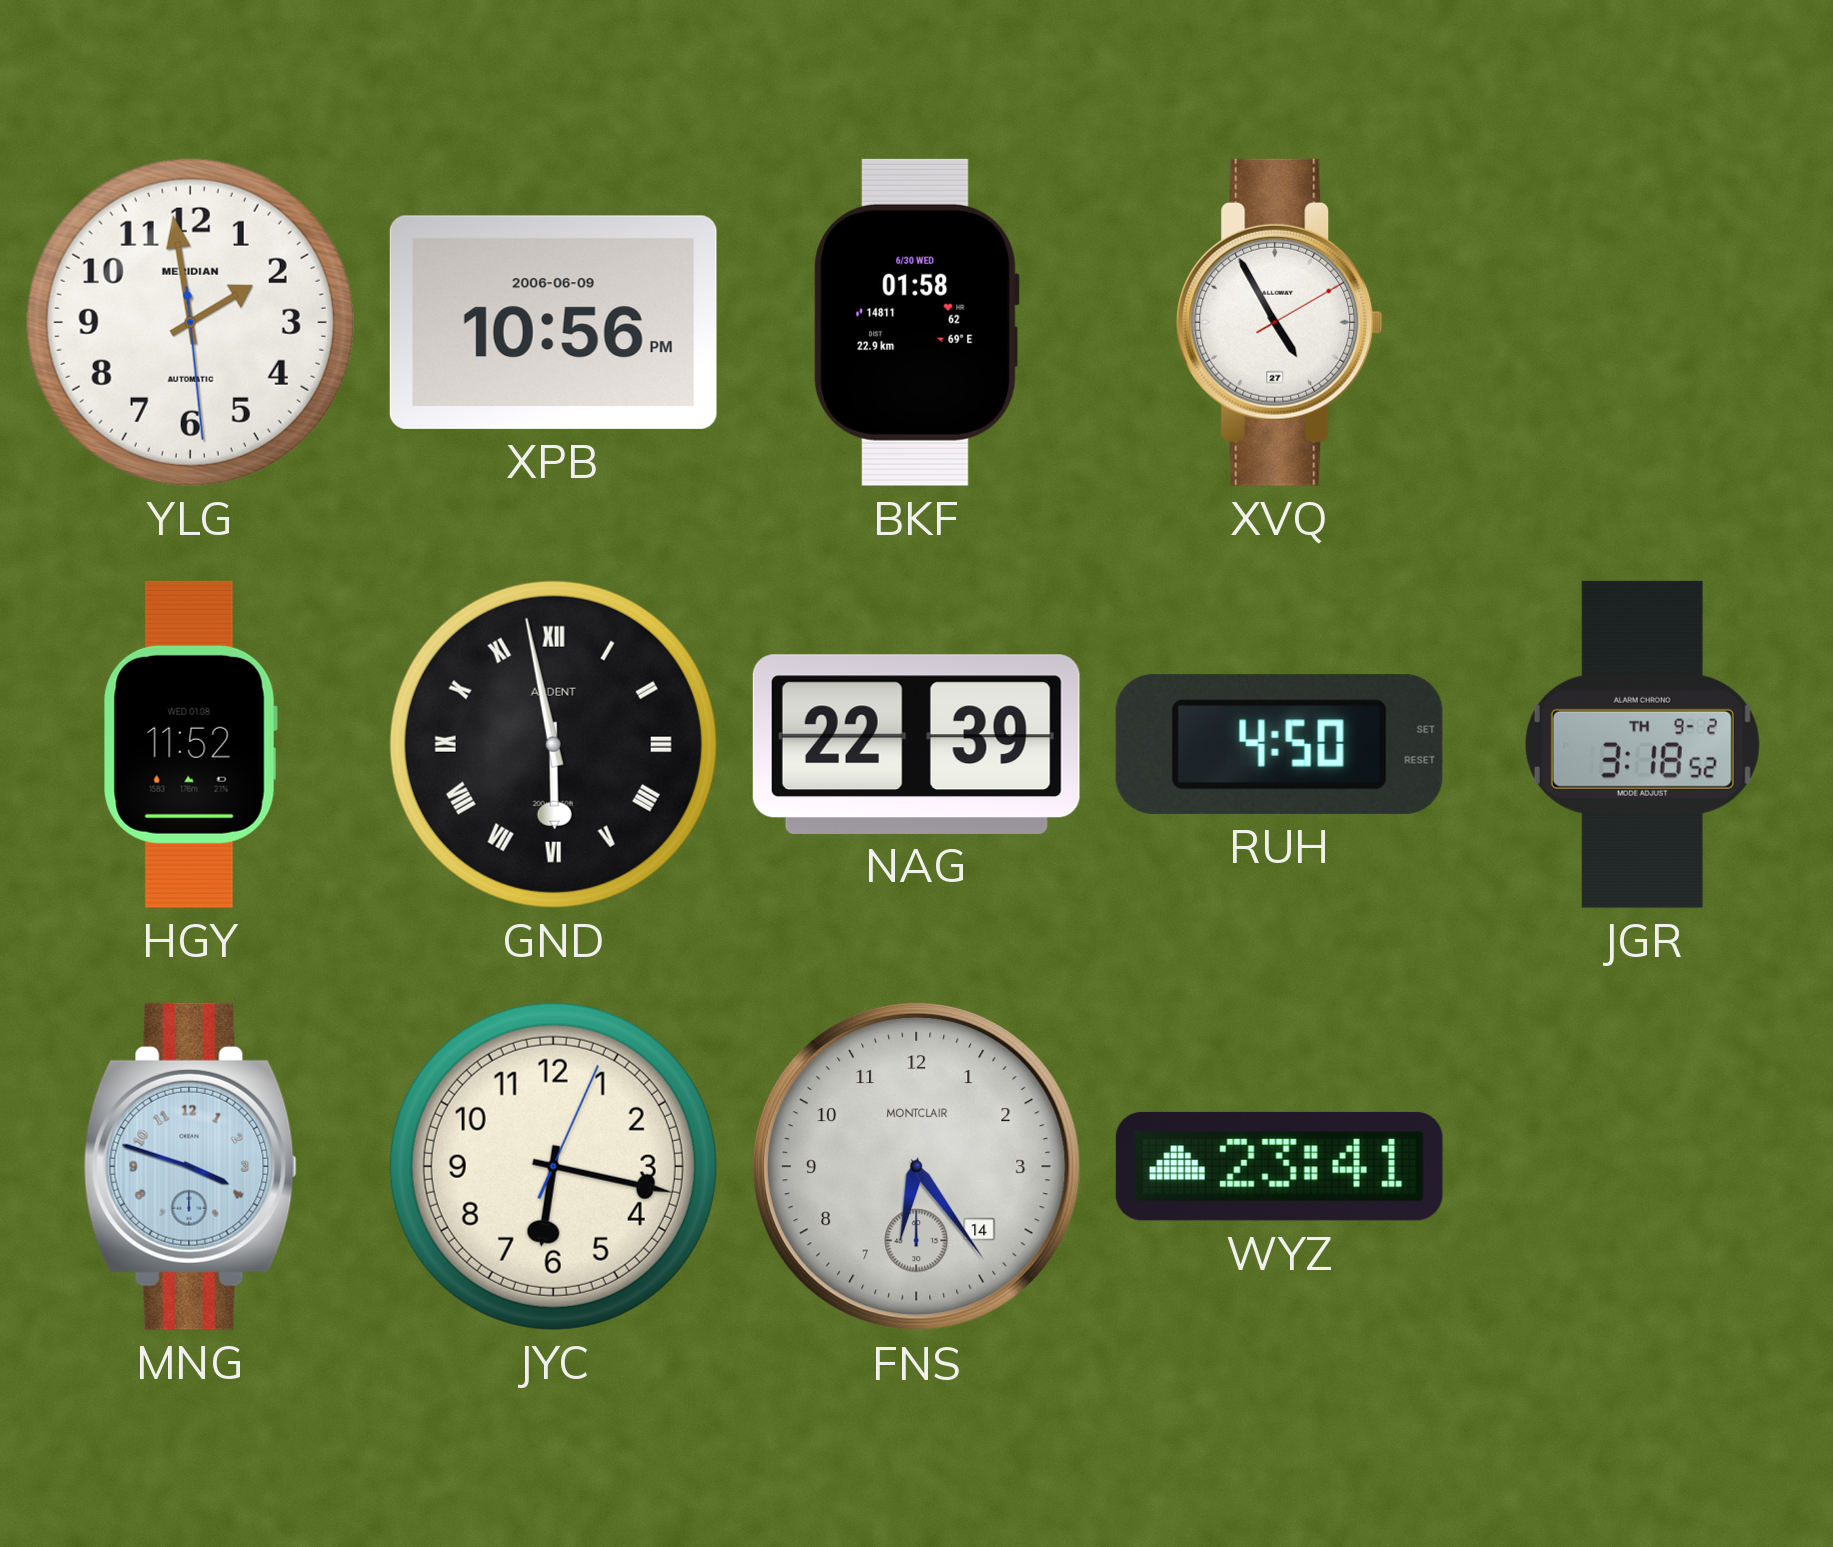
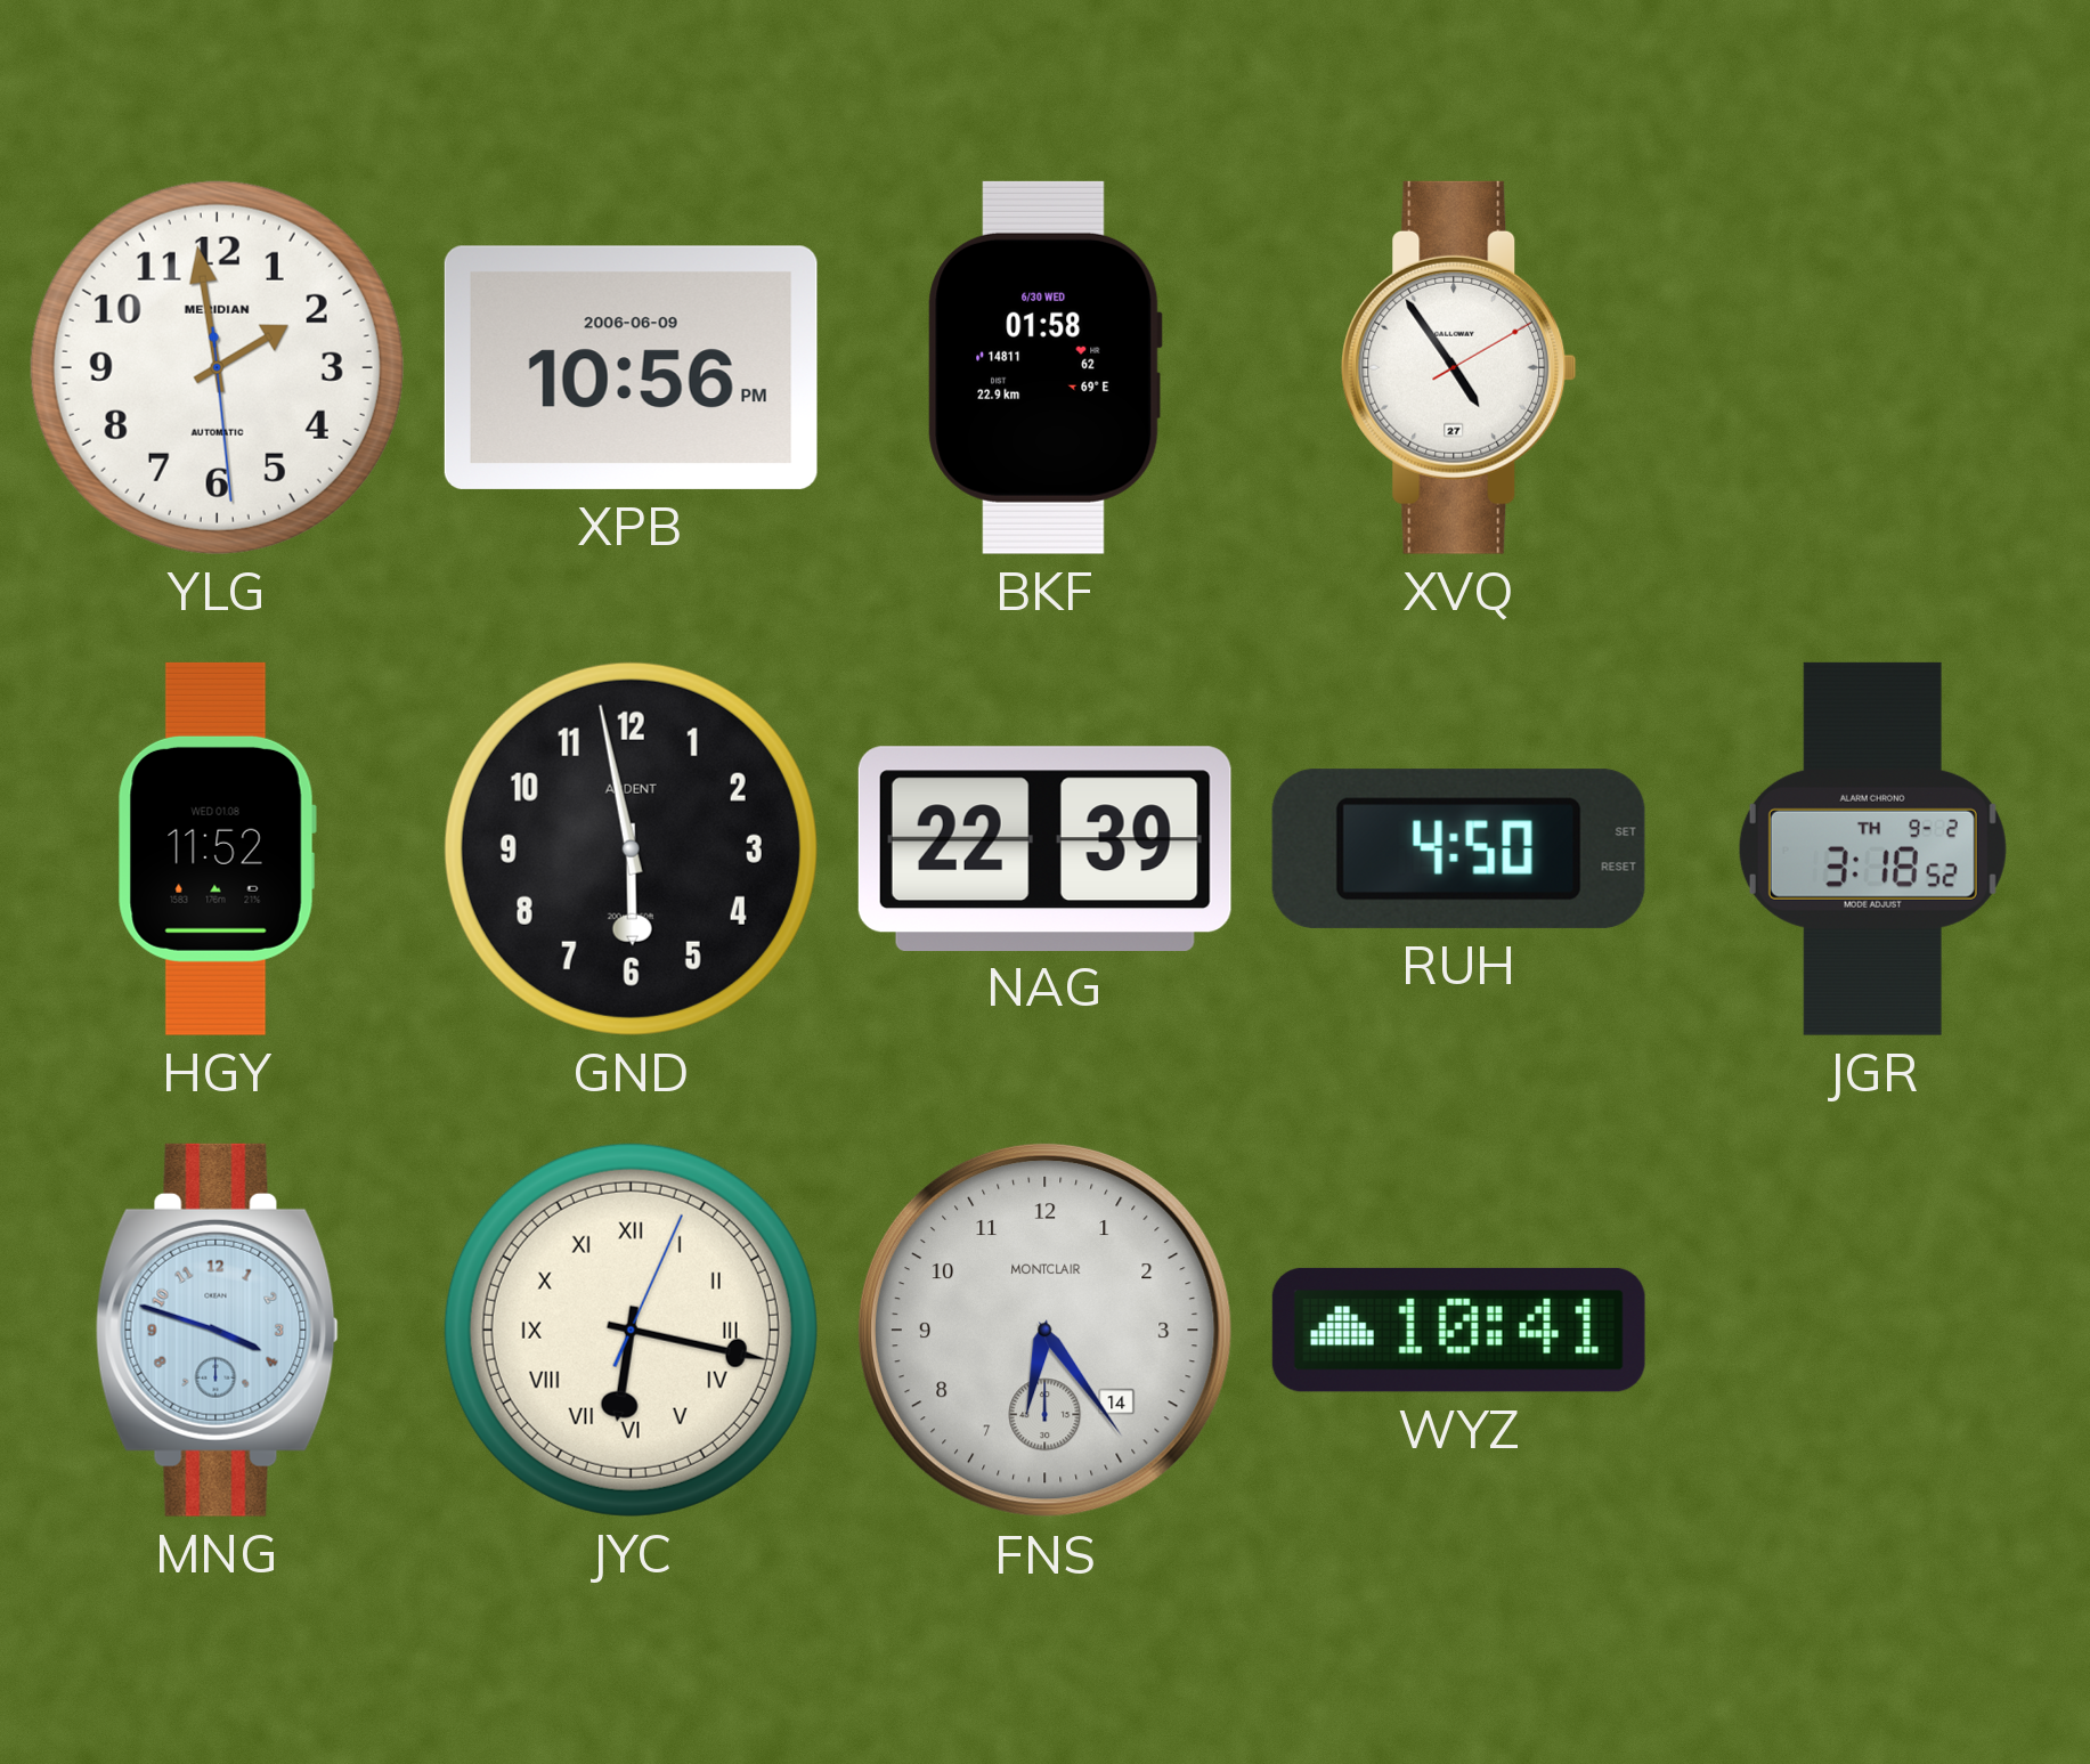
XVQ: 4:55 -> 4:54 (1459, 367)
GND numerals: Roman -> Arabic (631, 848)
JYC numerals: Arabic -> Roman (631, 1330)
WYZ: 23:41 -> 10:41 (1458, 1330)
